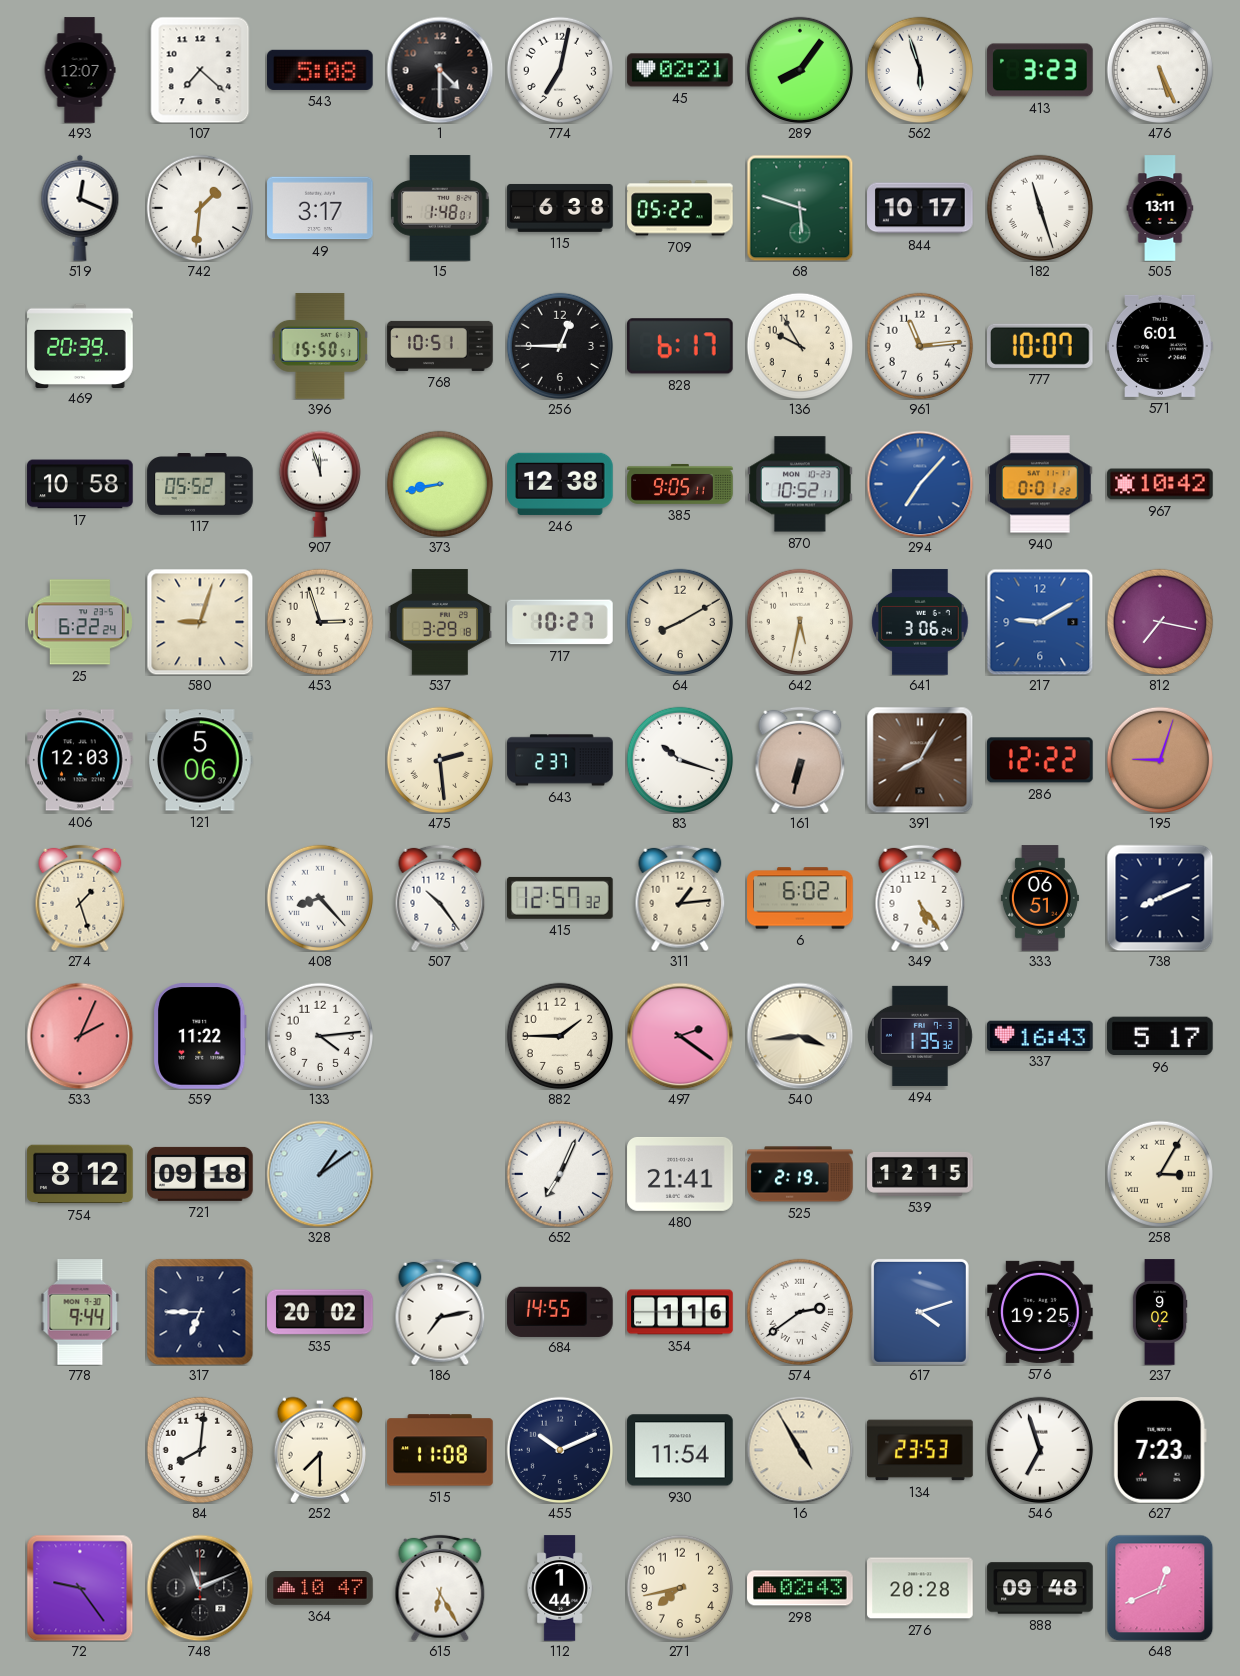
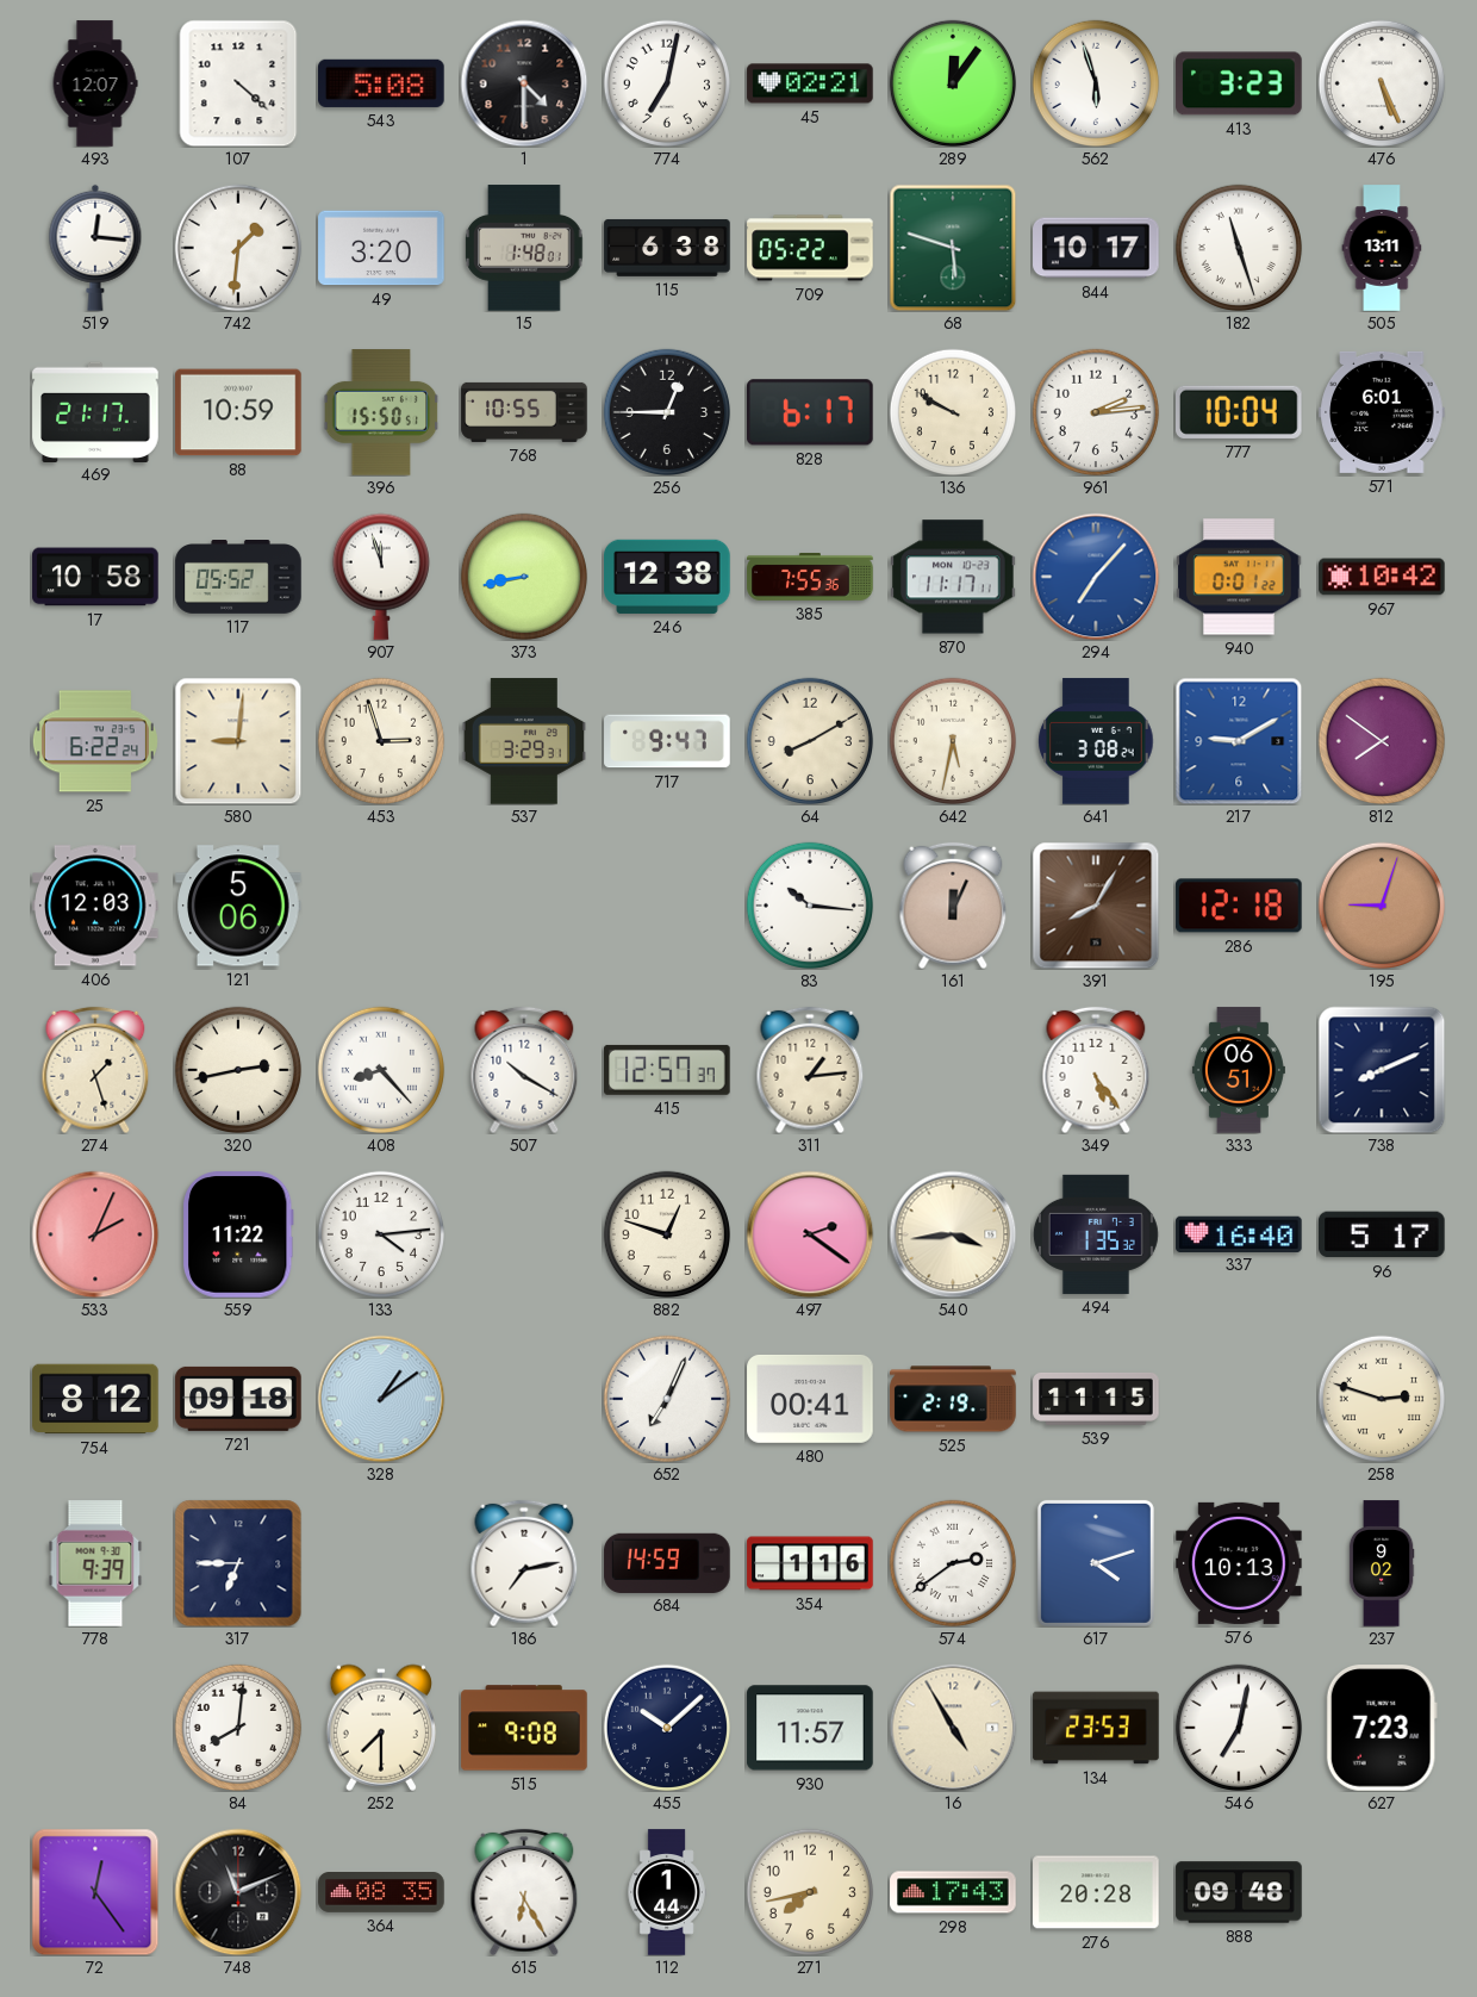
107: 7:22 -> 4:22 (238, 83)
289: 8:06 -> 12:06 (952, 82)
519: 12:19 -> 12:16 (95, 248)
49: 3:17 -> 3:20 (381, 248)
469: 20:39 -> 21:17 (95, 411)
88: none -> 10:59 (238, 412)
768: 10:51 -> 10:55 (524, 412)
136: 9:55 -> 9:50 (952, 411)
961: 11:14 -> 2:14 (1095, 411)
777: 10:07 -> 10:04 (1240, 412)
385: 9:05 -> 7:55 (810, 577)
870: 10:52 -> 11:17 (953, 577)
580: 9:03 -> 9:01 (238, 741)
537: 3:29:18 -> 3:29:31 (523, 741)
717: 10:27 -> 9:47 (667, 741)
641: 3:06 -> 3:08 (1096, 741)
812: 7:17 -> 7:51 (1381, 740)
475: 2:29 -> none (439, 759)
643: 2:37 -> none (560, 760)
83: 10:18 -> 10:16 (809, 904)
161: 6:32 -> 12:04 (953, 906)
286: 12:22 -> 12:18 (1239, 906)
320: none -> 2:43 (237, 1069)
507: 10:24 -> 10:20 (524, 1070)
415: 12:57:32 -> 12:57:37 (668, 1070)
6: 6:02 -> none (800, 898)
882: 1:45 -> 12:48 (666, 1233)
337: 16:43 -> 16:40 (1239, 1233)
480: 21:41 -> 00:41 (810, 1399)
539: 12:15 -> 11:15 (1096, 1399)
258: 3:05 -> 2:48 (1381, 1398)
778: 9:44 -> 9:39 (95, 1563)
535: 20:02 -> none (320, 1312)
684: 14:55 -> 14:59 (667, 1562)
576: 19:25 -> 10:13 (1239, 1563)
515: 11:08 -> 9:08 (524, 1728)
455: 10:11 -> 10:08 (666, 1727)
930: 11:54 -> 11:57 (810, 1728)
546: 6:57 -> 7:02 (1238, 1727)
72: 9:24 -> 12:24 (95, 1892)
364: 10:47 -> 08:35 (381, 1893)
298: 02:43 -> 17:43 (953, 1892)
648: 12:41 -> none (1160, 1588)
